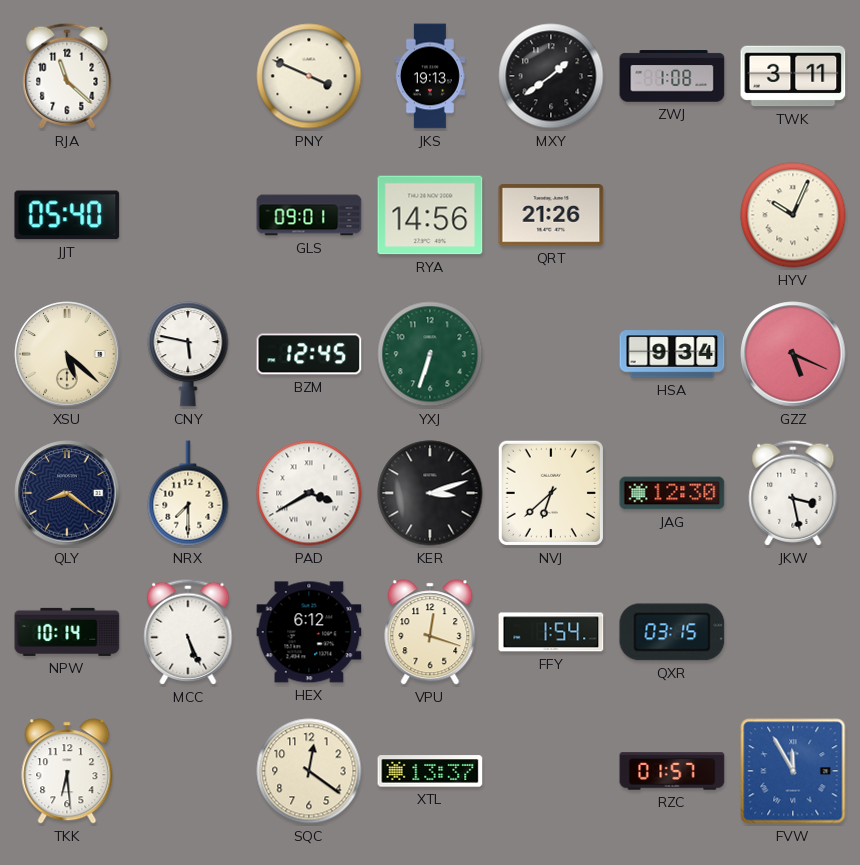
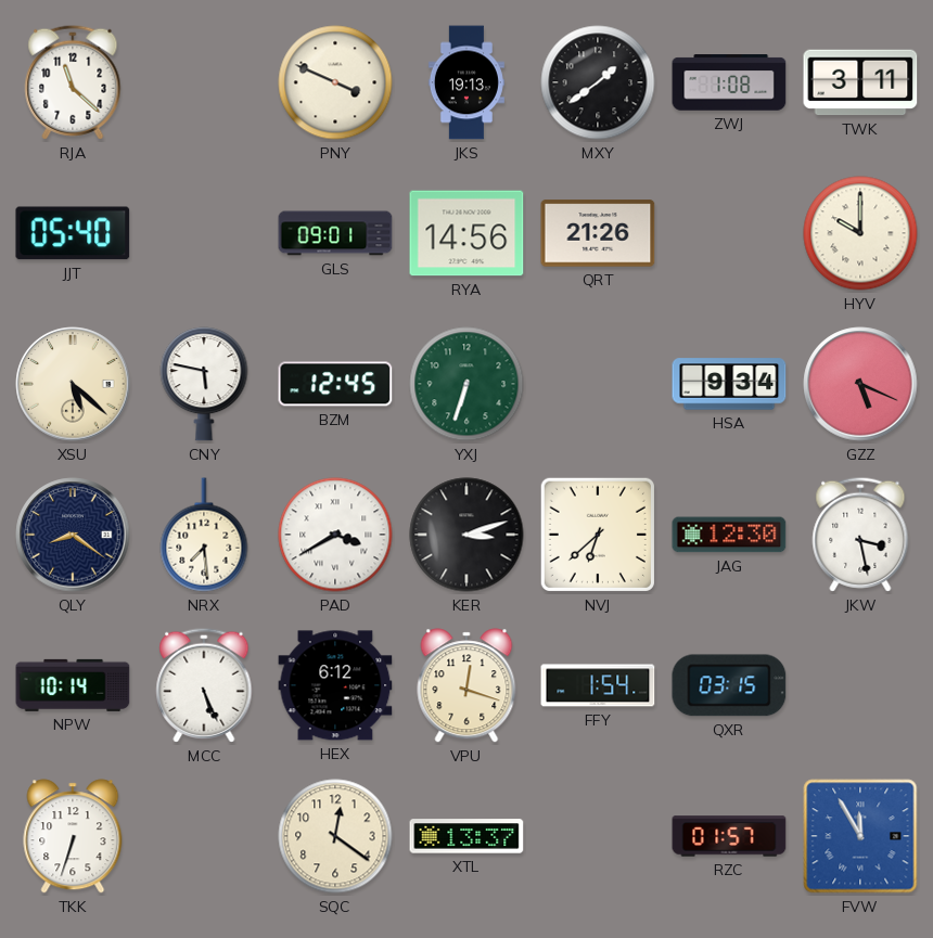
HYV: 10:04 -> 10:00 (860, 233)
NRX: 7:30 -> 7:29 (204, 535)
TKK: 6:29 -> 6:33 (73, 836)
